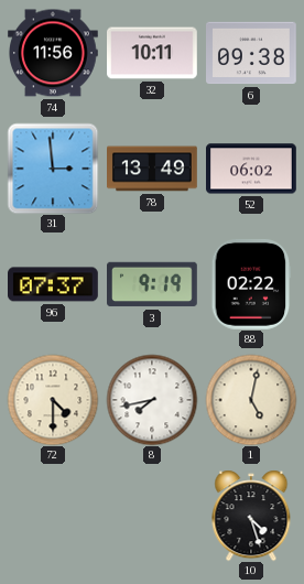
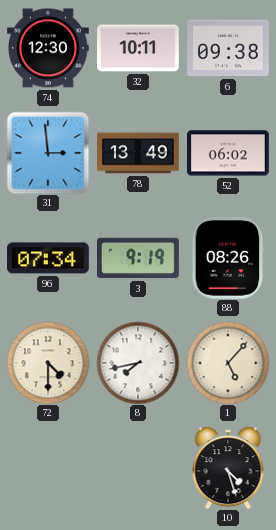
74: 11:56 -> 12:30 (49, 48)
96: 07:37 -> 07:34 (49, 258)
88: 02:22 -> 08:26 (228, 258)
1: 5:02 -> 5:07 (228, 363)
